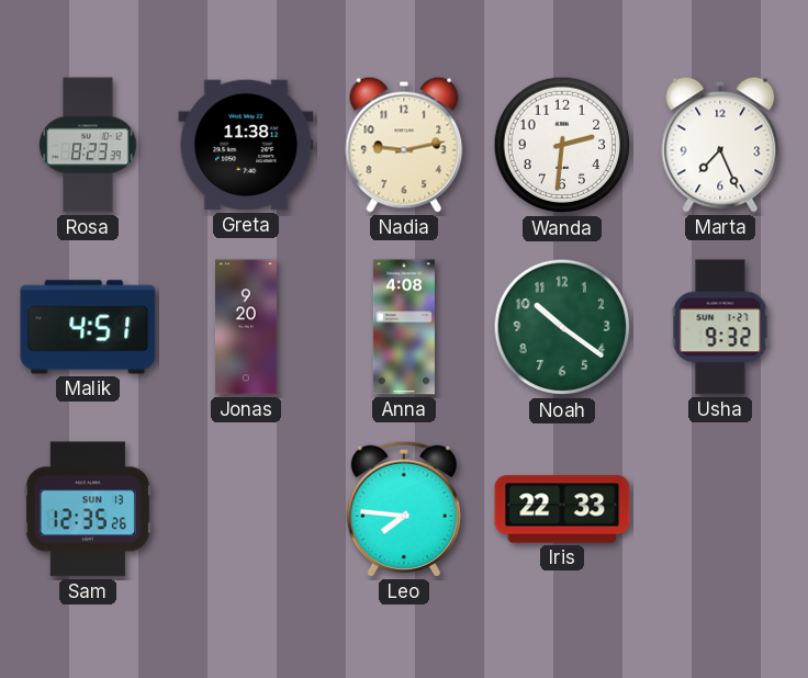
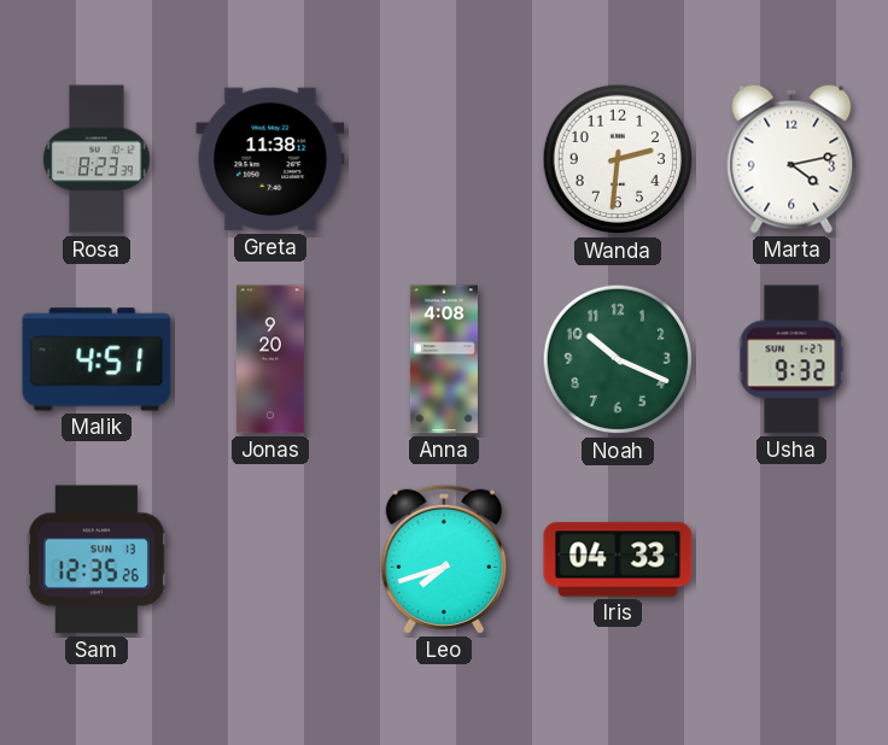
Nadia: 9:13 -> none (404, 145)
Marta: 7:26 -> 4:13 (791, 159)
Noah: 10:21 -> 10:19 (618, 359)
Leo: 7:46 -> 7:42 (444, 559)
Iris: 22:33 -> 04:33 (618, 559)
